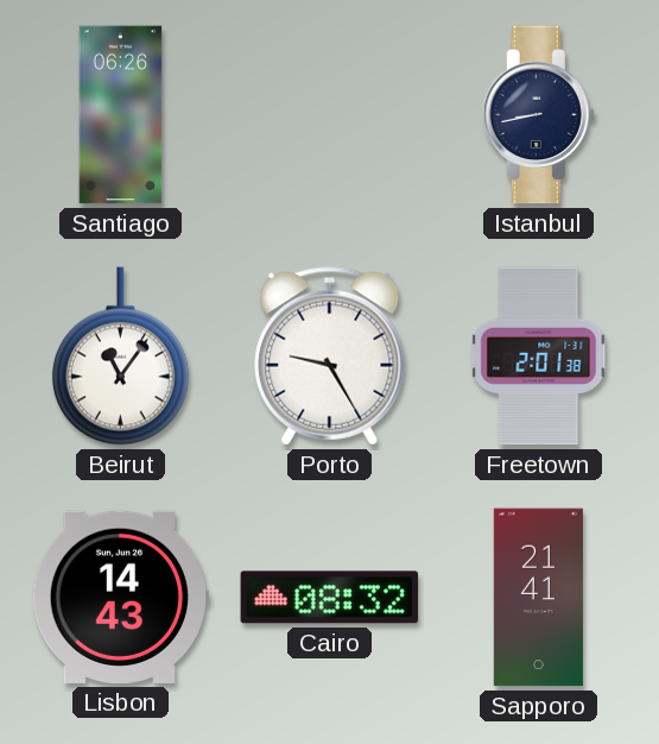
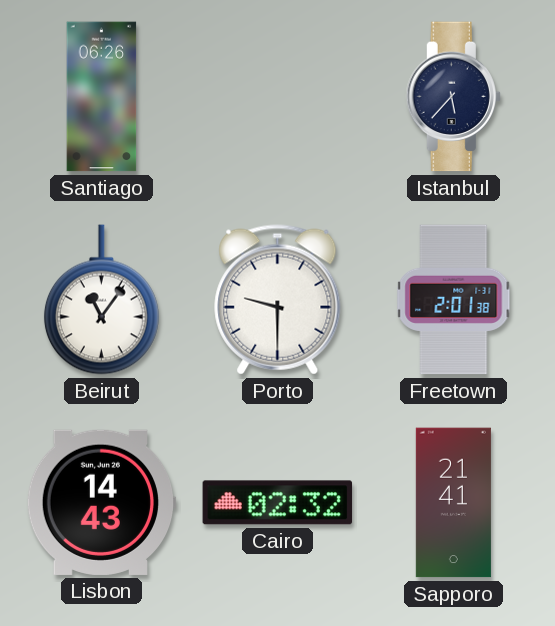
Istanbul: 8:43 -> 5:37 (453, 97)
Porto: 9:25 -> 9:30 (278, 300)
Cairo: 08:32 -> 02:32 (278, 503)
